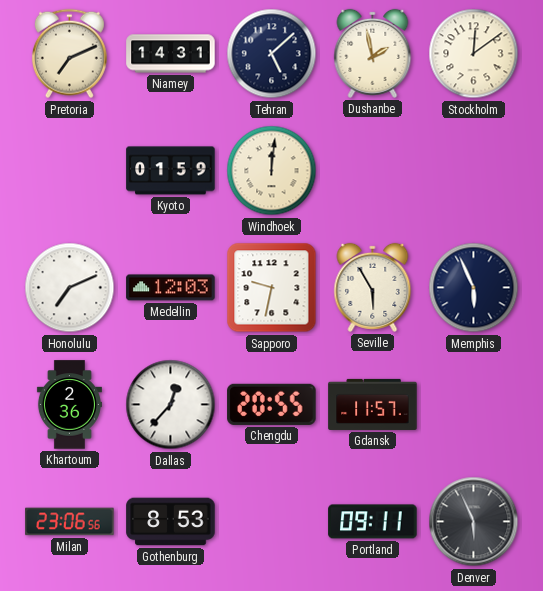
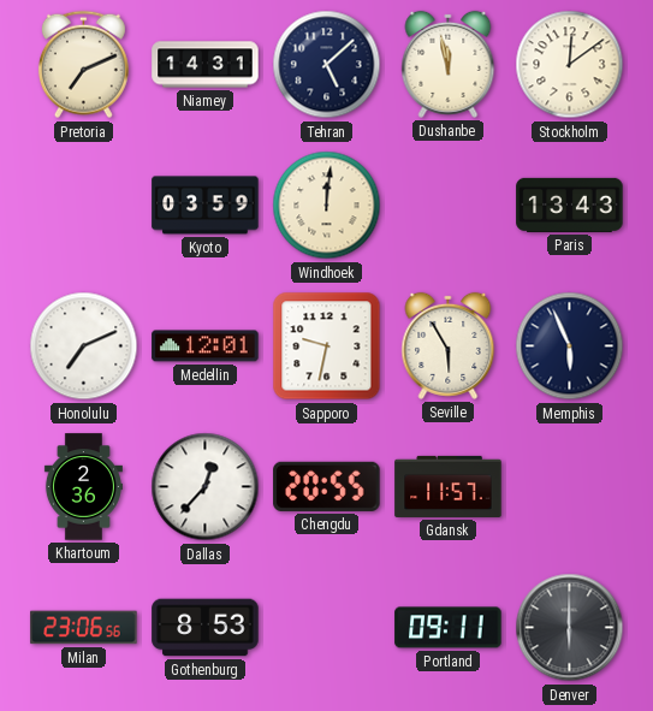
Dushanbe: 1:58 -> 11:58 (449, 64)
Kyoto: 01:59 -> 03:59 (206, 206)
Paris: none -> 13:43 (570, 205)
Medellin: 12:03 -> 12:01 (206, 346)
Denver: 5:56 -> 6:00 (570, 628)
